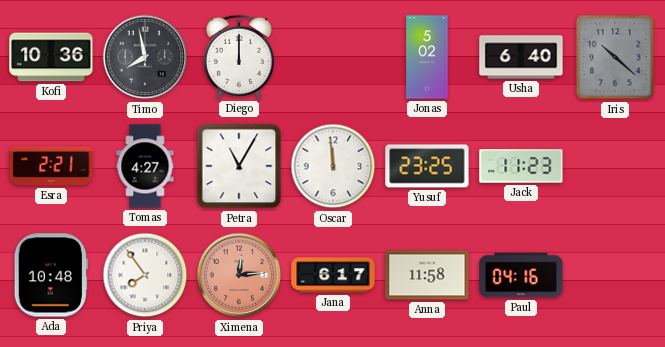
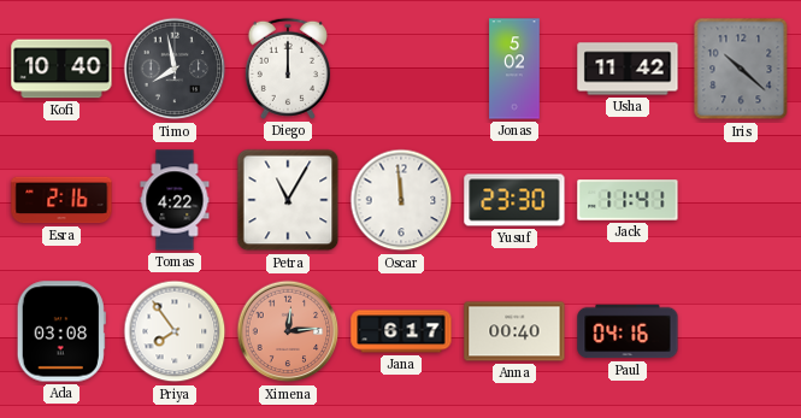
Kofi: 10:36 -> 10:40 (61, 69)
Usha: 6:40 -> 11:42 (628, 69)
Esra: 2:21 -> 2:16 (61, 200)
Tomas: 4:27 -> 4:22 (175, 200)
Yusuf: 23:25 -> 23:30 (514, 200)
Jack: 11:23 -> 11:41 (628, 200)
Ada: 10:48 -> 03:08 (61, 331)
Anna: 11:58 -> 00:40 (514, 331)
